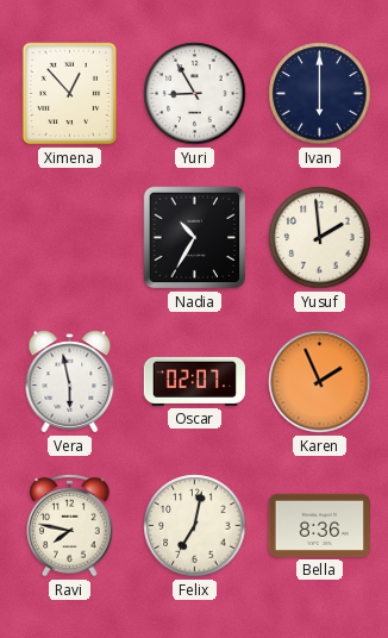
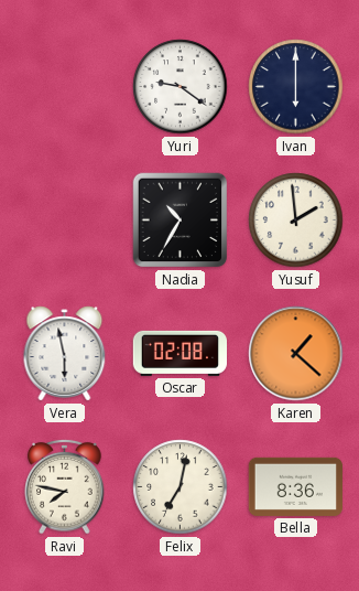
Ximena: 12:53 -> none (70, 94)
Yuri: 8:55 -> 9:21 (181, 87)
Oscar: 02:07 -> 02:08 (179, 353)
Karen: 1:56 -> 1:22 (296, 354)
